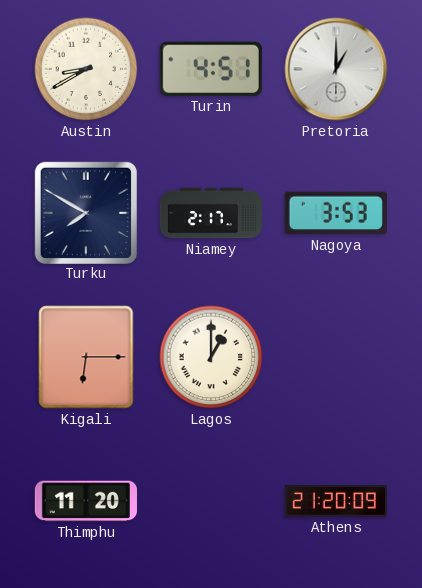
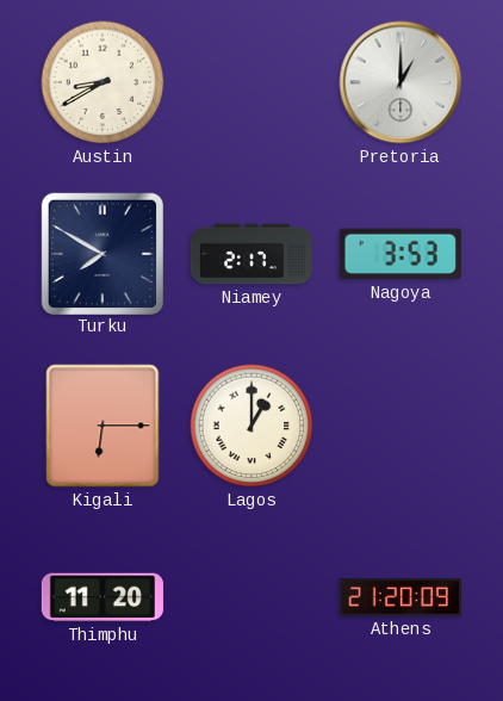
Turin: 4:51 -> none (211, 69)
